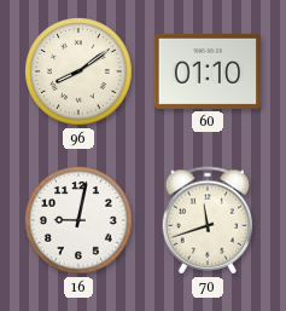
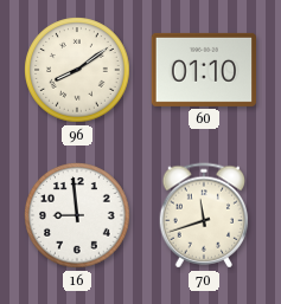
16: 9:02 -> 8:59 (77, 215)
